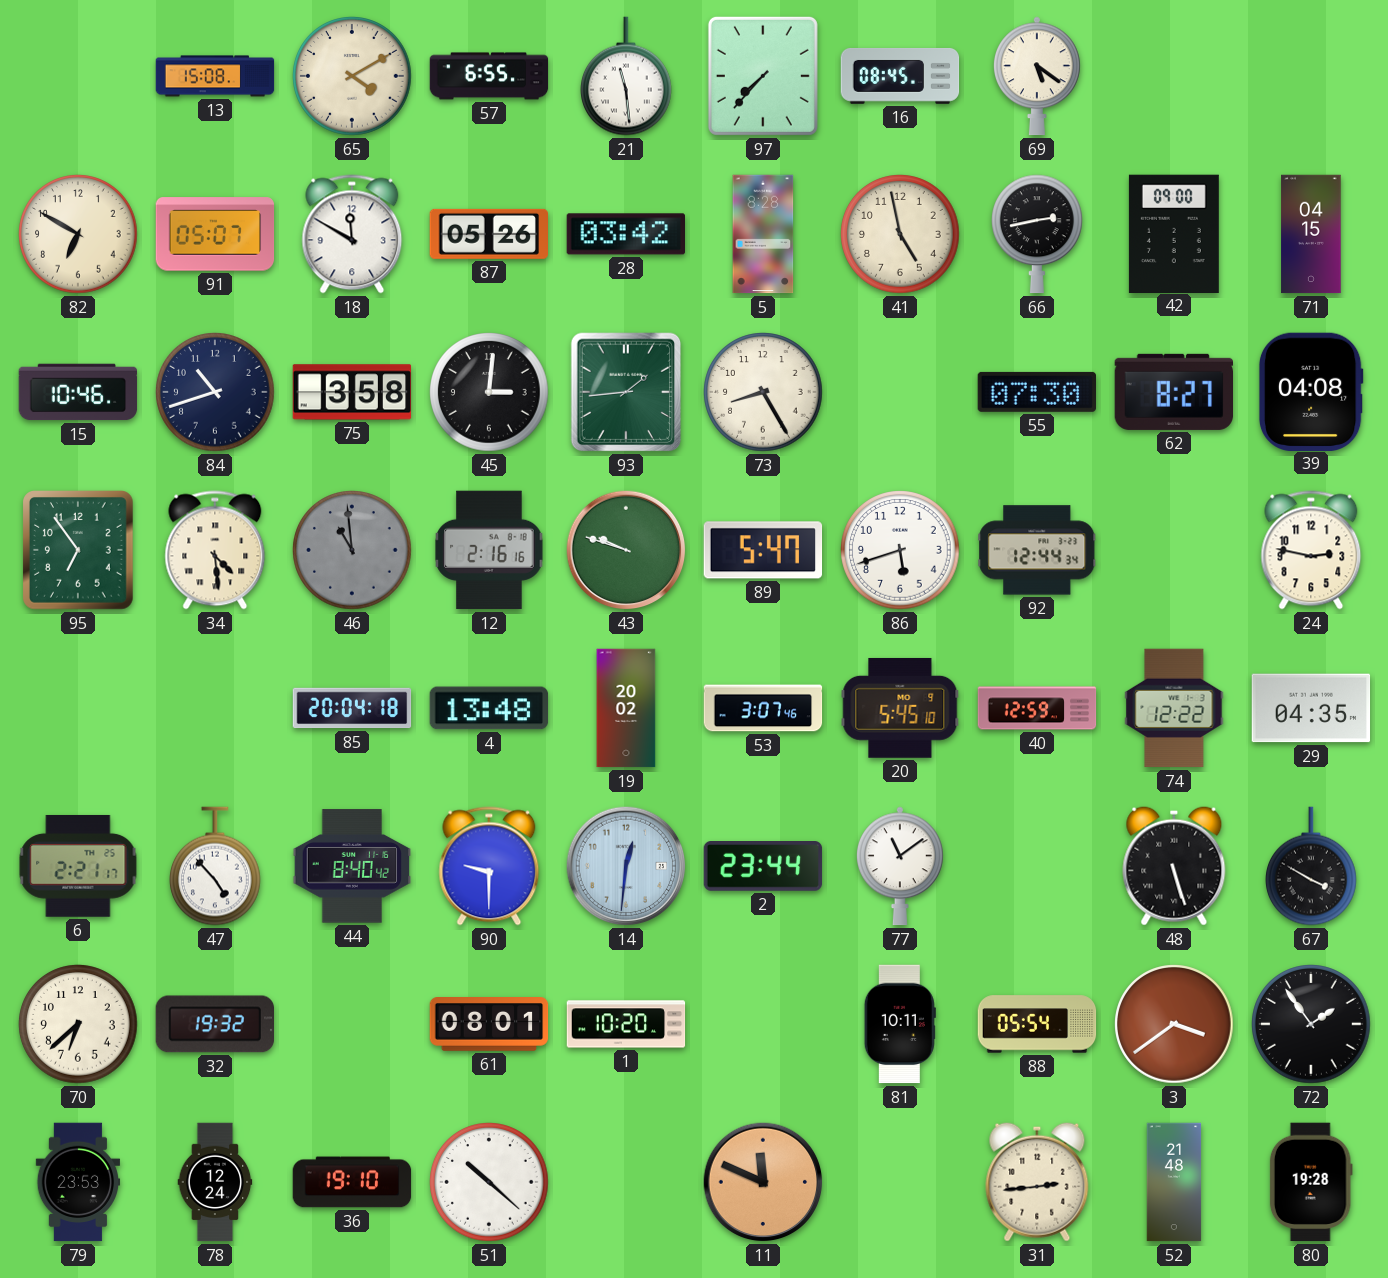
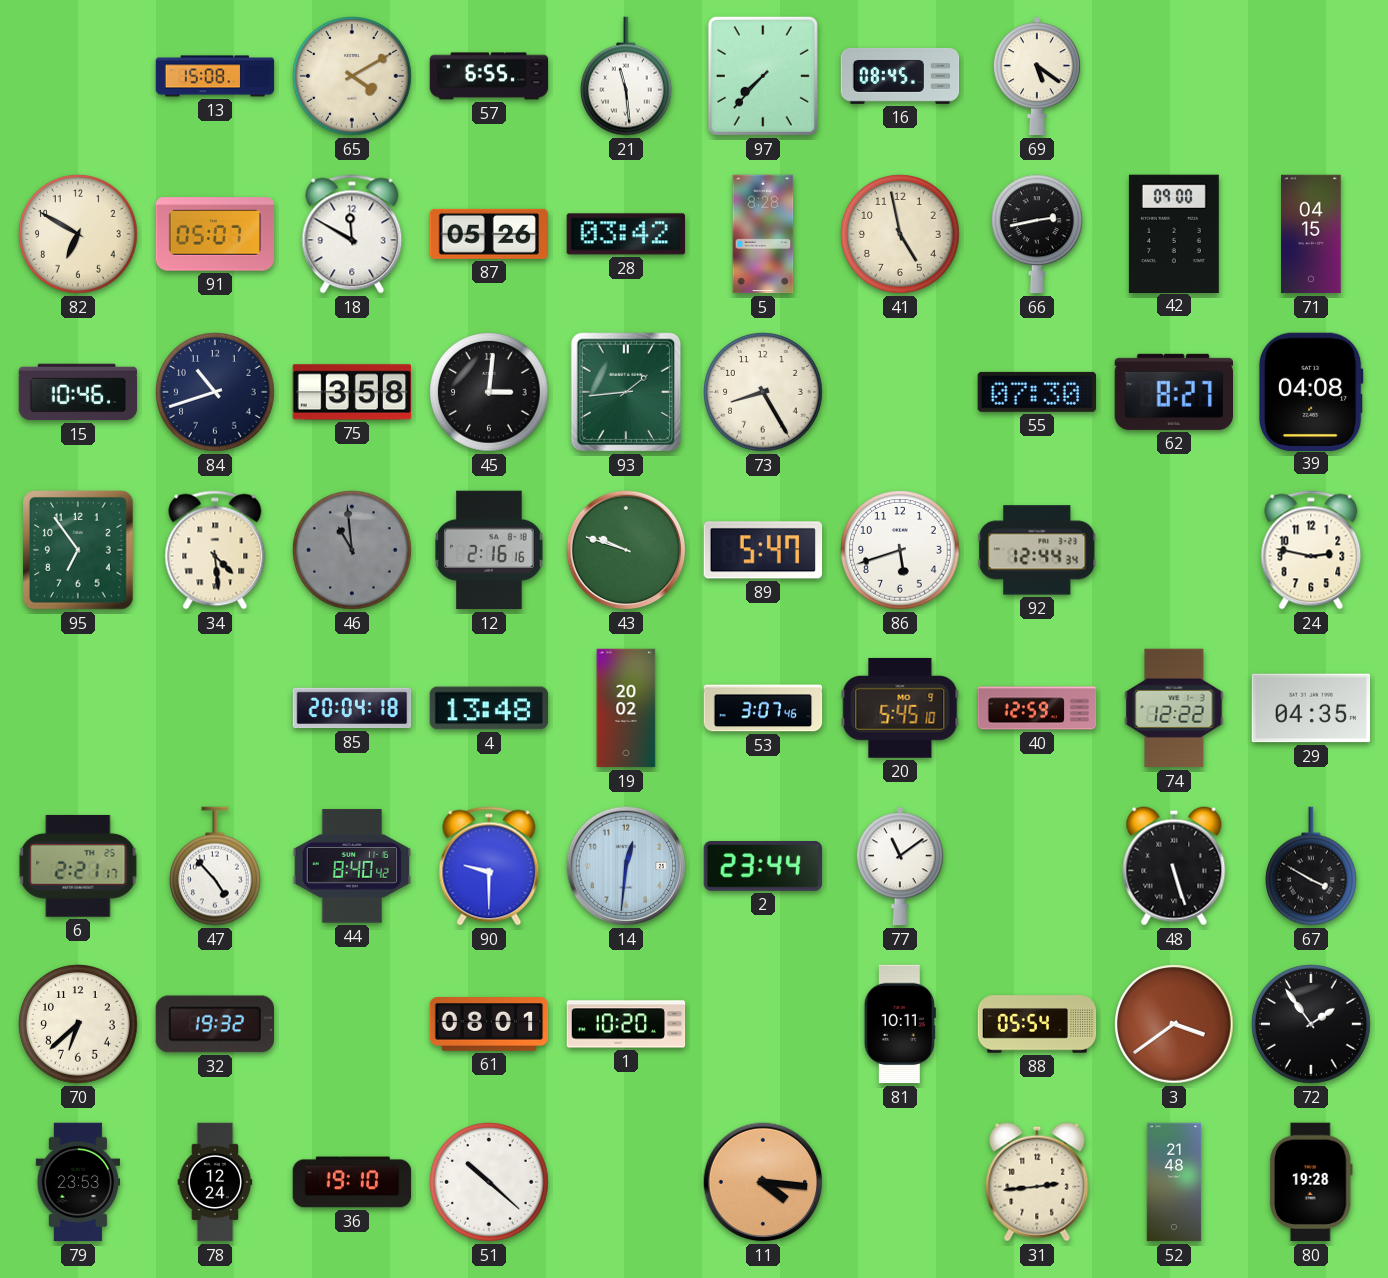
11: 11:49 -> 4:16 (763, 1182)
